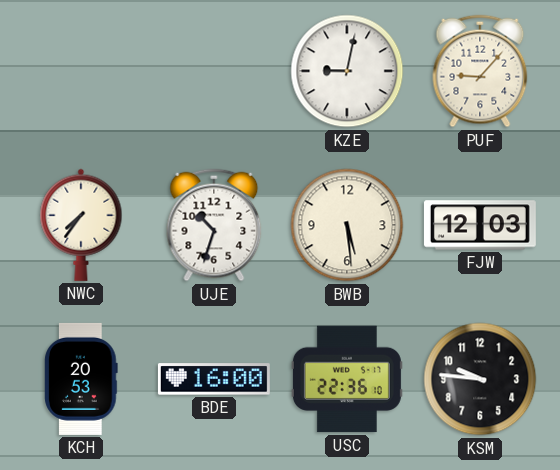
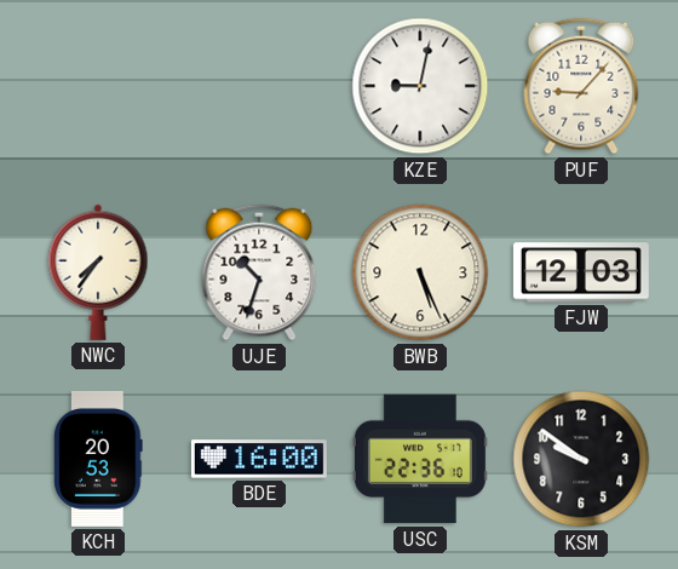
BWB: 5:29 -> 5:26 (420, 272)
KSM: 9:46 -> 9:51 (581, 459)
